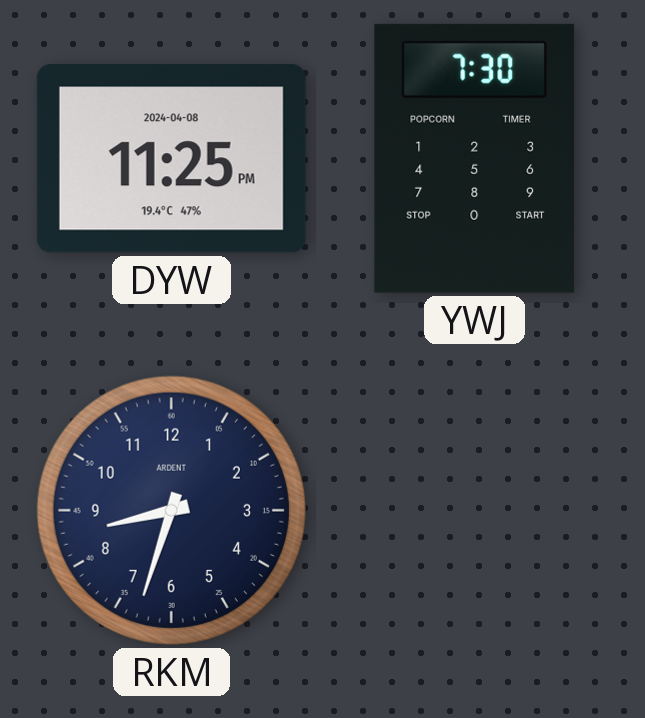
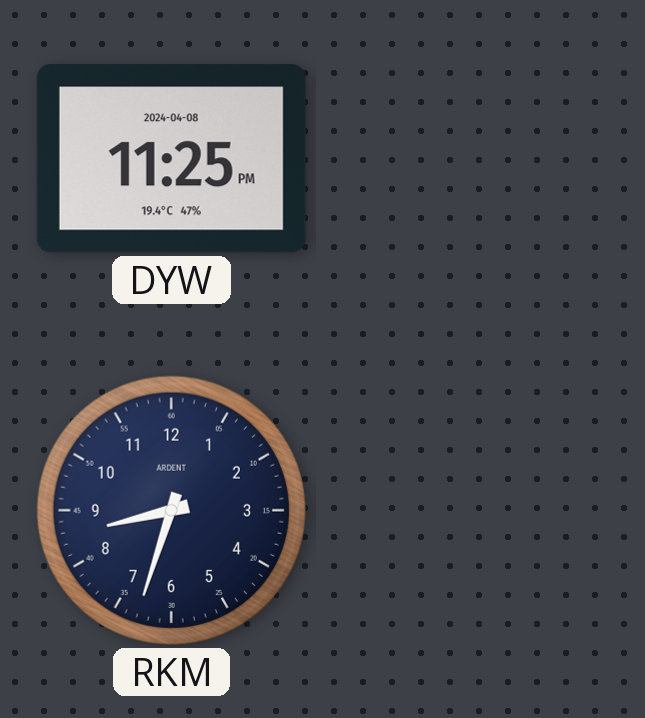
YWJ: 7:30 -> none (475, 158)
